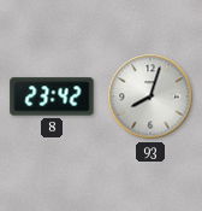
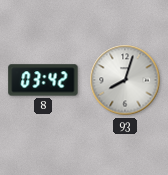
8: 23:42 -> 03:42 (43, 80)
